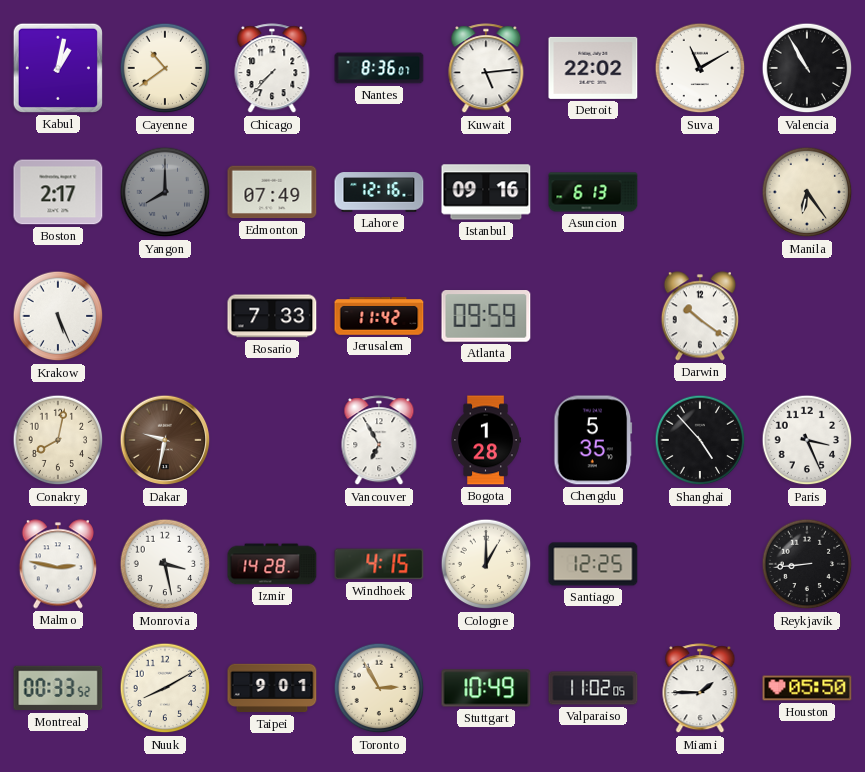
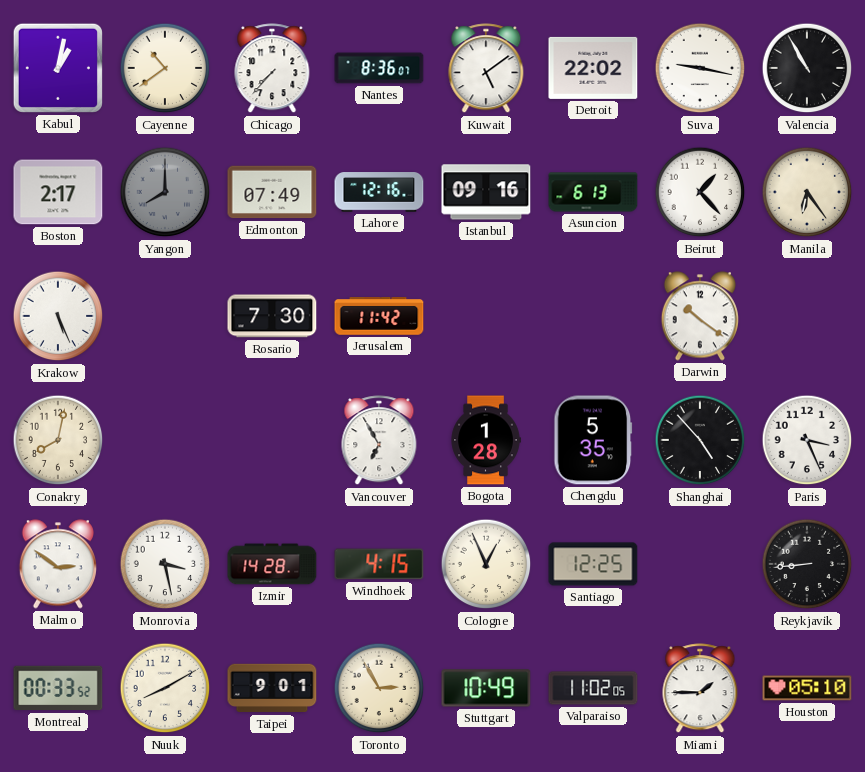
Kuwait: 5:14 -> 5:09 (486, 69)
Suva: 11:10 -> 9:17 (700, 68)
Beirut: none -> 1:23 (700, 192)
Rosario: 7:33 -> 7:30 (272, 316)
Atlanta: 09:59 -> none (486, 316)
Dakar: 9:32 -> none (165, 440)
Malmo: 2:47 -> 2:51 (58, 564)
Cologne: 1:00 -> 12:56 (486, 564)
Houston: 05:50 -> 05:10 (807, 688)
